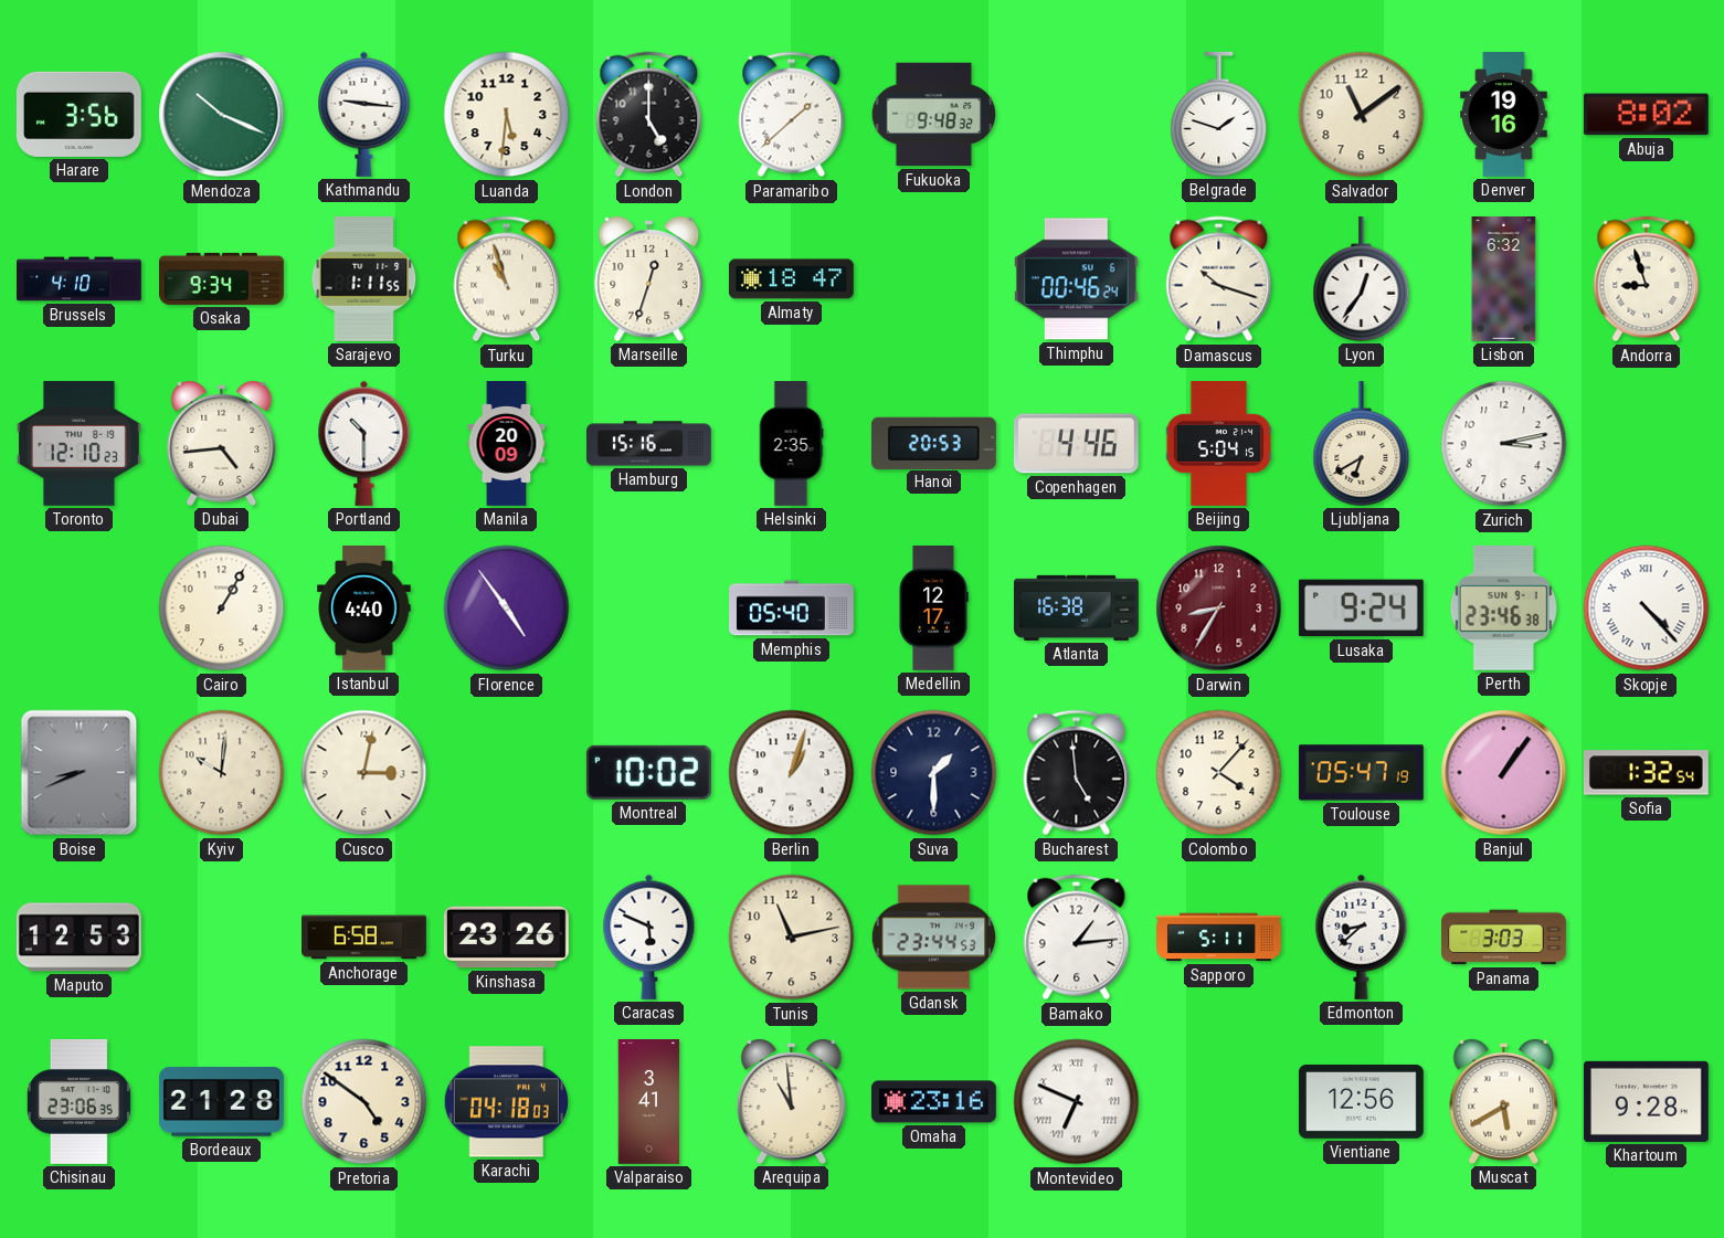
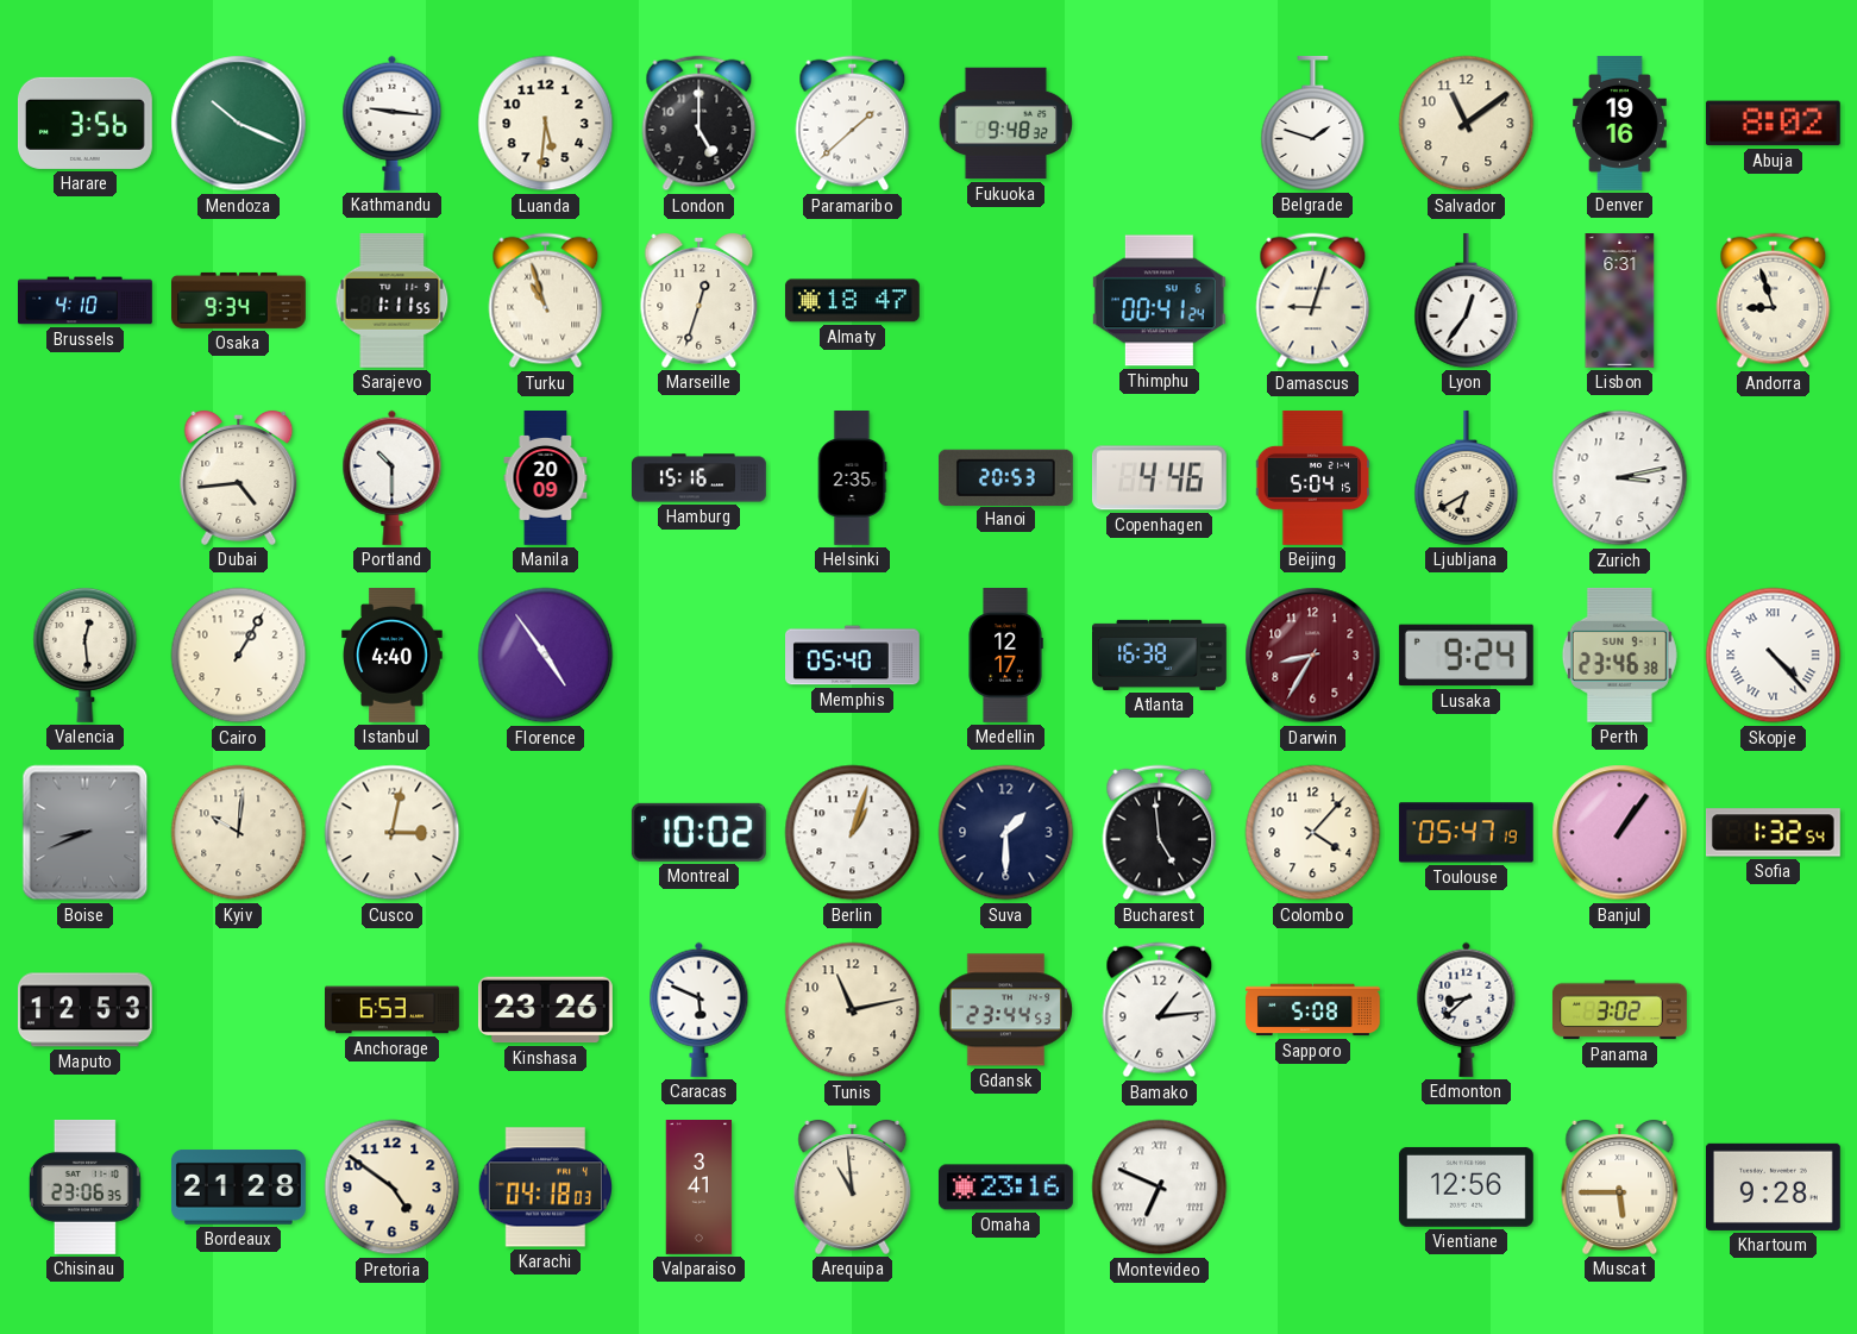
Thimphu: 00:46 -> 00:41 (1159, 301)
Damascus: 10:18 -> 9:03 (1313, 301)
Lisbon: 6:32 -> 6:31 (1620, 301)
Toronto: 12:10 -> none (78, 443)
Valencia: none -> 12:29 (86, 655)
Anchorage: 6:58 -> 6:53 (393, 1010)
Sapporo: 5:11 -> 5:08 (1313, 1010)
Panama: 3:03 -> 3:02 (1619, 1010)
Muscat: 5:40 -> 5:45 (1620, 1186)
